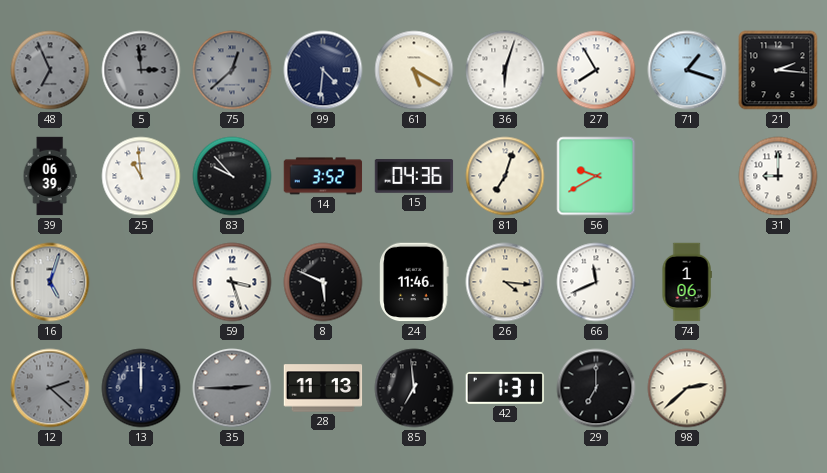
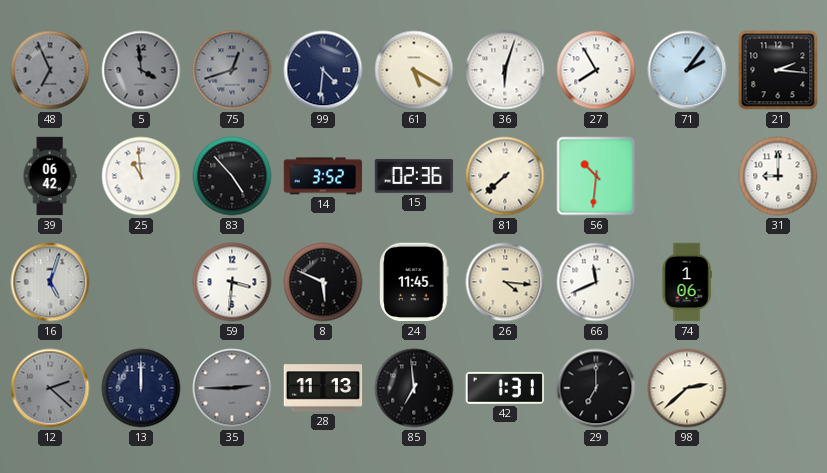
5: 2:59 -> 3:59 (141, 70)
75: 12:38 -> 12:42 (232, 70)
71: 1:18 -> 2:06 (687, 70)
39: 06:39 -> 06:42 (50, 176)
83: 9:53 -> 4:53 (232, 176)
15: 04:36 -> 02:36 (414, 176)
81: 7:03 -> 7:38 (505, 176)
56: 9:40 -> 10:31 (596, 176)
59: 3:27 -> 3:31 (232, 282)
24: 11:46 -> 11:45 (414, 282)
